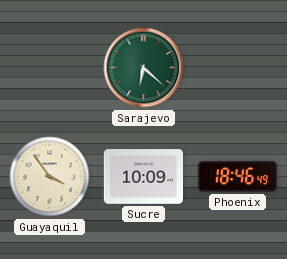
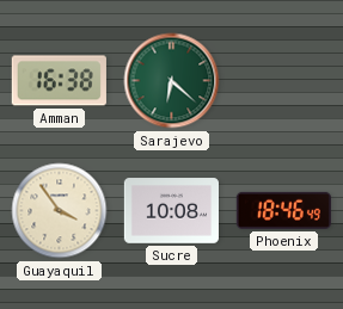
Amman: none -> 16:38 (59, 81)
Sucre: 10:09 -> 10:08 (171, 211)
